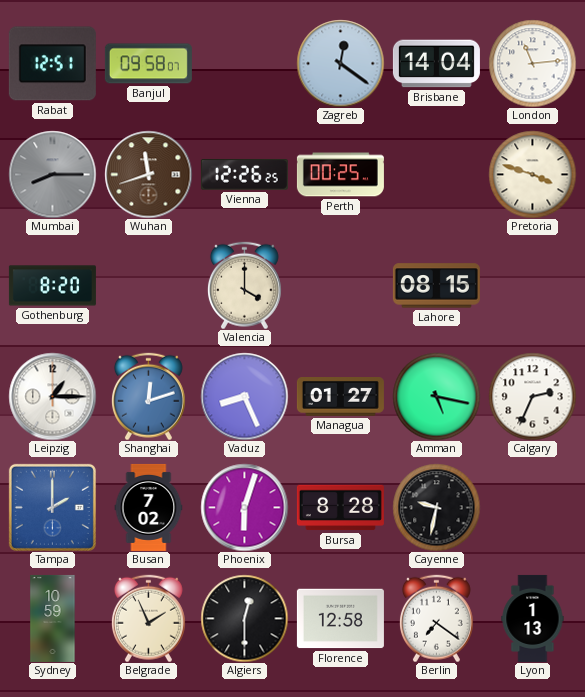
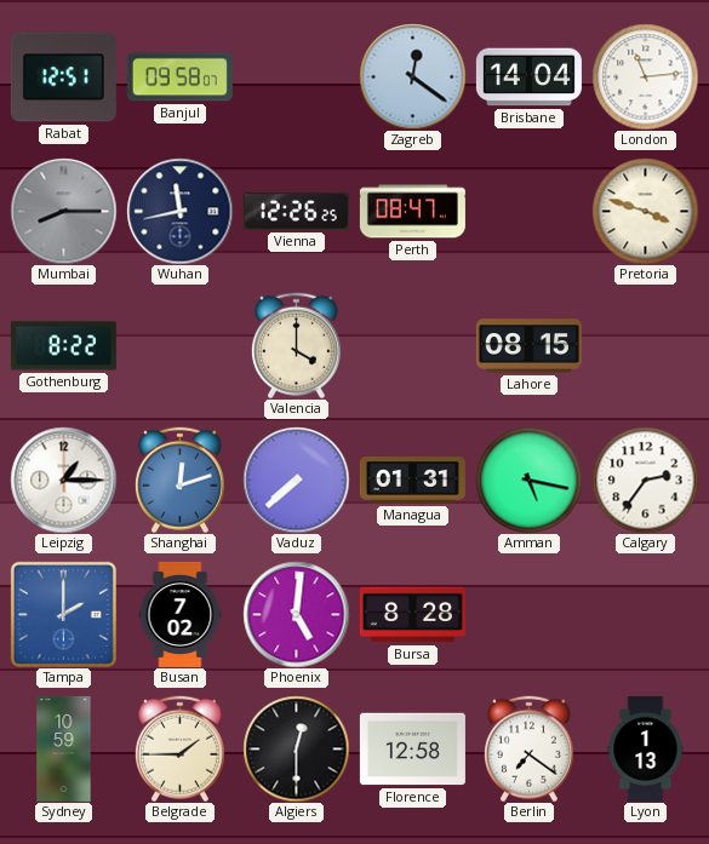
Wuhan: 11:42 -> 11:43 (179, 211)
Wuhan dial: brown -> navy (179, 211)
Perth: 00:25 -> 08:47 (412, 212)
Gothenburg: 8:20 -> 8:22 (63, 346)
Vaduz: 8:26 -> 7:38 (296, 480)
Managua: 01:27 -> 01:31 (412, 481)
Calgary: 2:34 -> 2:36 (645, 480)
Phoenix: 6:03 -> 5:01 (296, 614)
Cayenne: 9:32 -> none (436, 507)
Belgrade: 1:56 -> 1:45 (179, 748)
